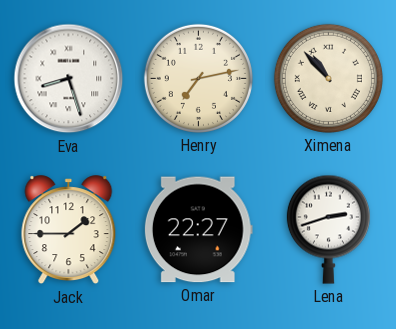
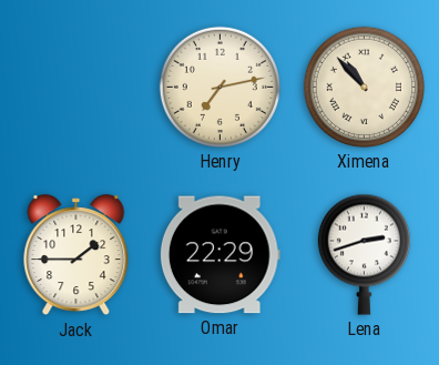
Eva: 8:27 -> none (69, 79)
Omar: 22:27 -> 22:29 (219, 255)
